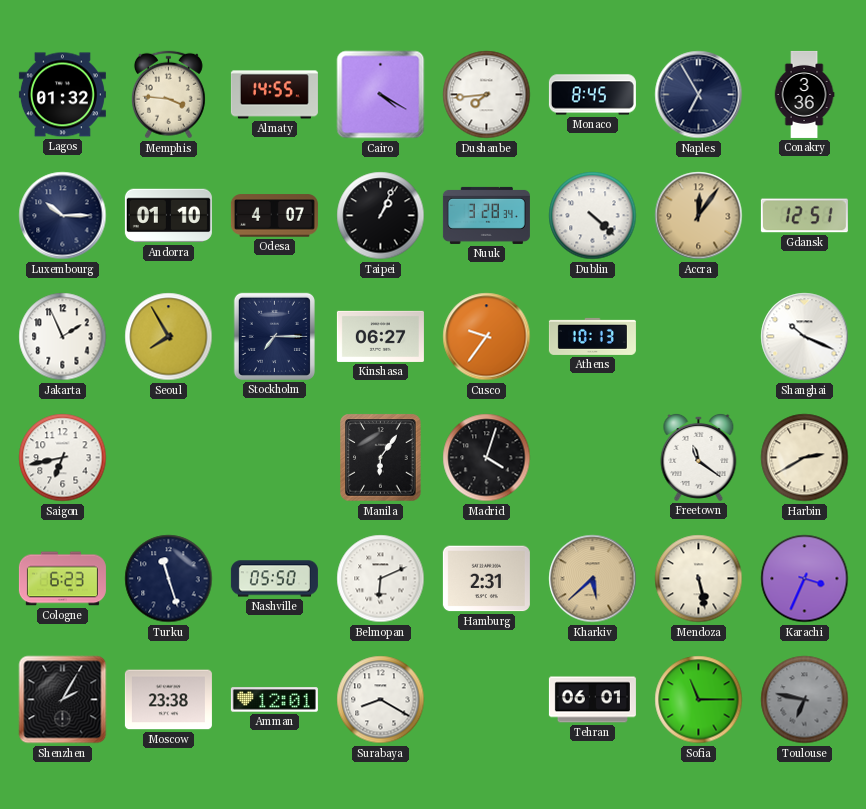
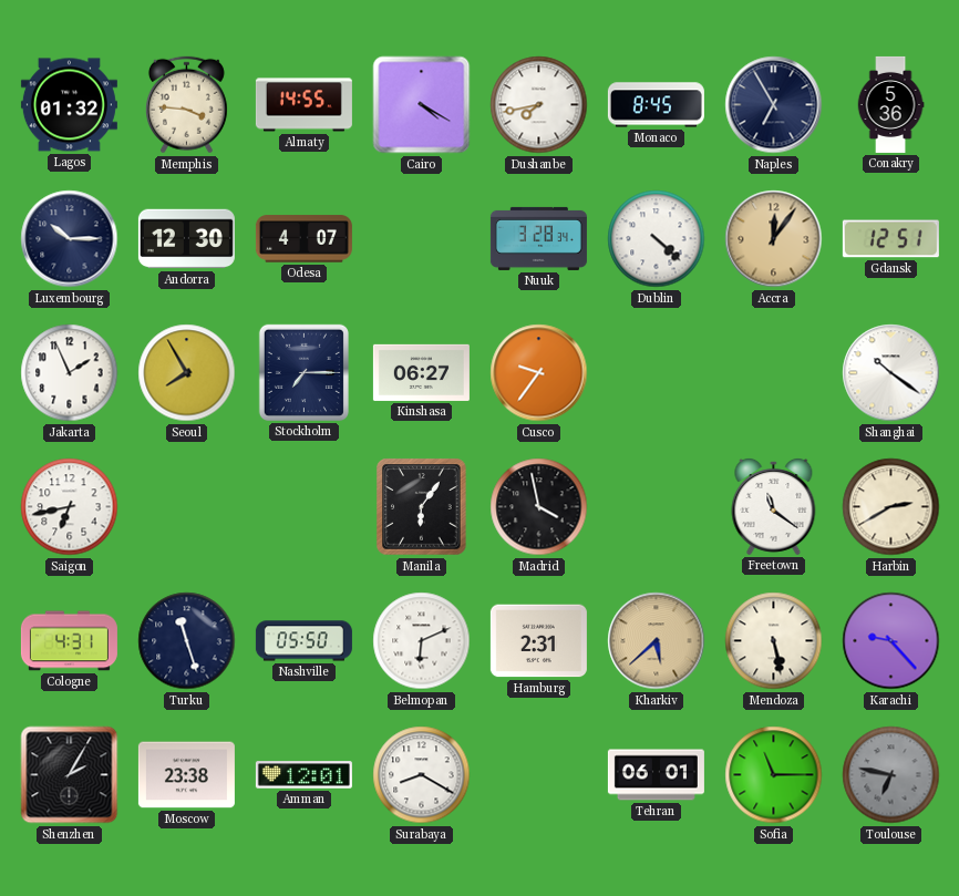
Dushanbe: 7:44 -> 7:43 (539, 105)
Conakry: 3:36 -> 5:36 (890, 104)
Andorra: 01:10 -> 12:30 (186, 239)
Taipei: 1:04 -> none (381, 216)
Athens: 10:13 -> none (592, 336)
Shanghai: 10:19 -> 10:21 (891, 373)
Madrid: 4:03 -> 3:58 (539, 507)
Cologne: 6:23 -> 4:31 (69, 641)
Karachi: 3:34 -> 9:23 (891, 641)
